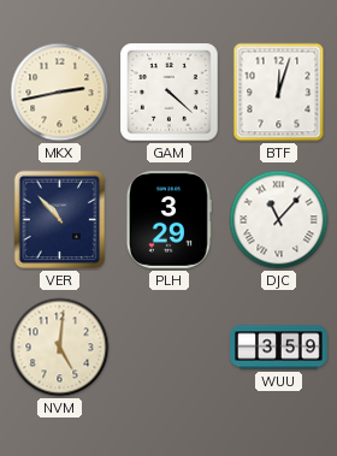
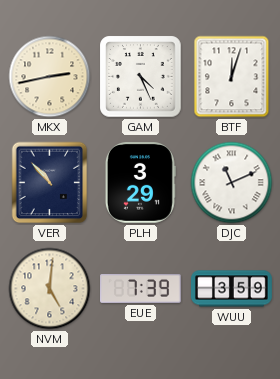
GAM: 4:22 -> 4:26 (141, 77)
DJC: 11:07 -> 11:11 (232, 183)
EUE: none -> 7:39 (141, 289)
